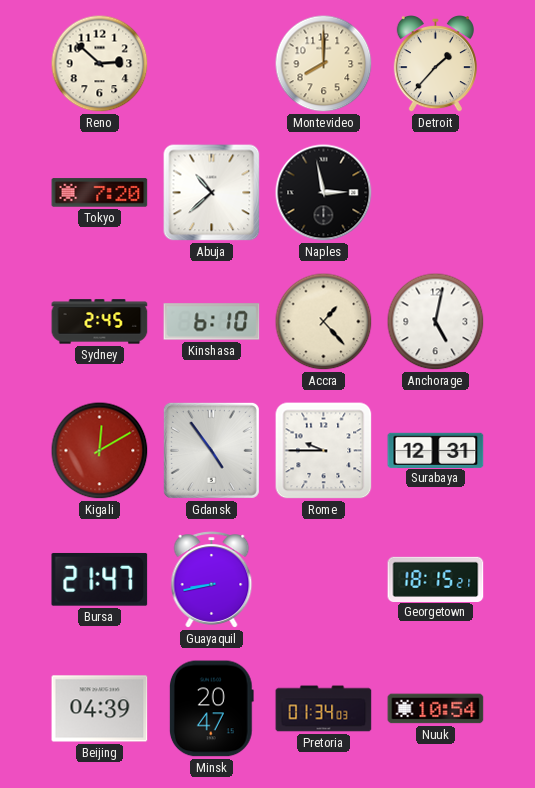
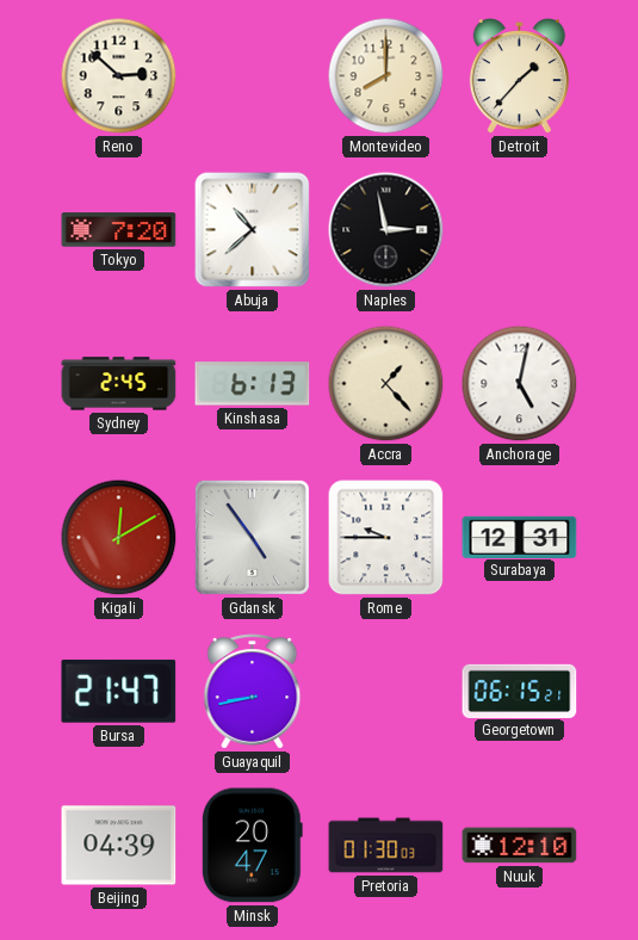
Kinshasa: 6:10 -> 6:13 (253, 384)
Georgetown: 18:15 -> 06:15 (520, 691)
Pretoria: 01:34 -> 01:30 (386, 846)
Nuuk: 10:54 -> 12:10 (520, 846)
